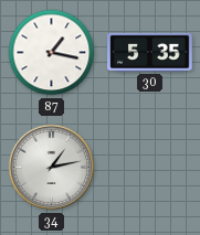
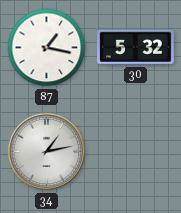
30: 5:35 -> 5:32 (136, 47)
